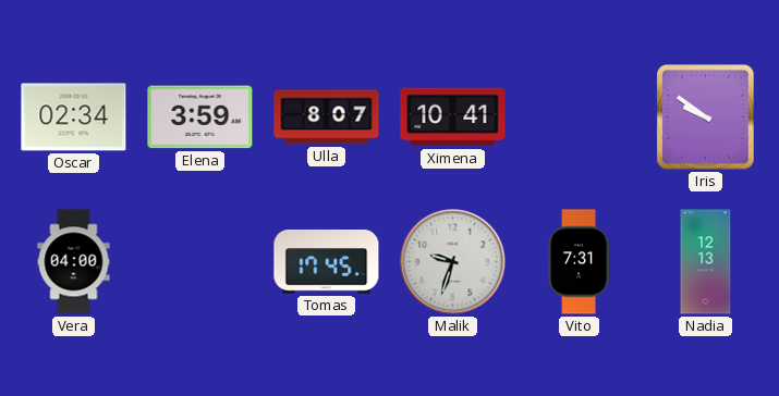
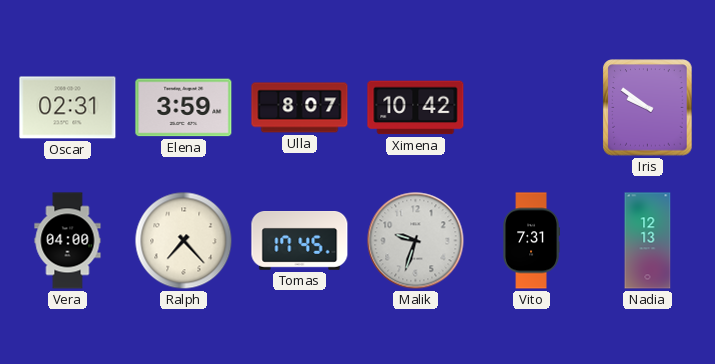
Oscar: 02:34 -> 02:31 (68, 108)
Ximena: 10:41 -> 10:42 (416, 108)
Ralph: none -> 7:23 (184, 241)
